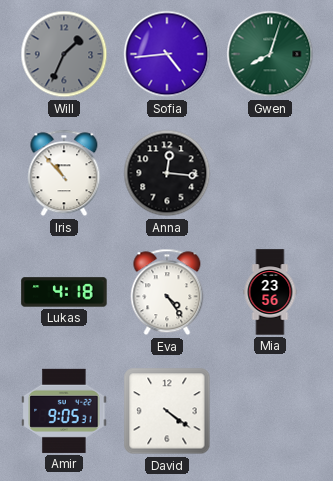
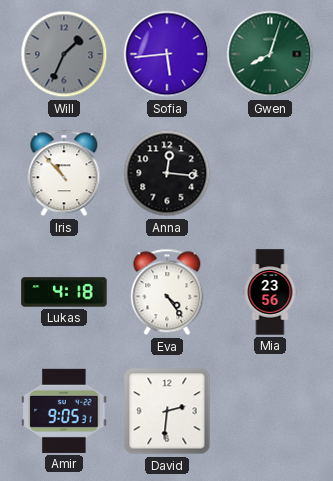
Sofia: 4:44 -> 5:44 (167, 54)
David: 4:21 -> 2:31 (167, 411)
